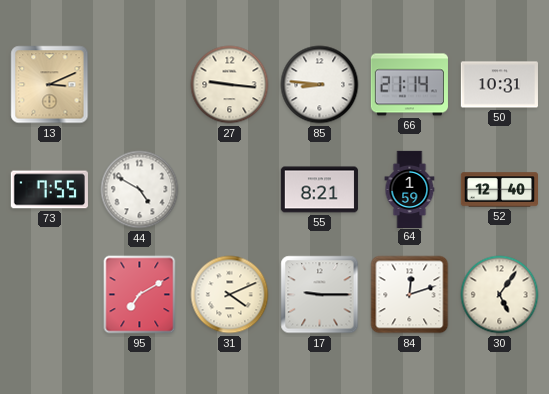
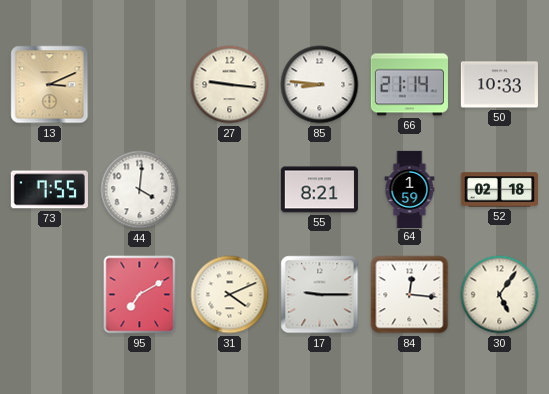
50: 10:31 -> 10:33 (499, 85)
44: 4:50 -> 4:01 (140, 190)
52: 12:40 -> 02:18 (499, 190)
84: 12:12 -> 12:16 (410, 295)
